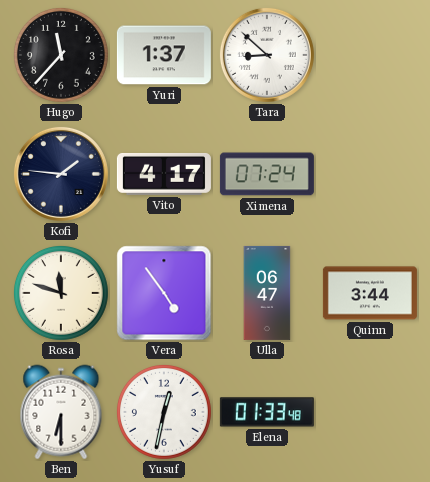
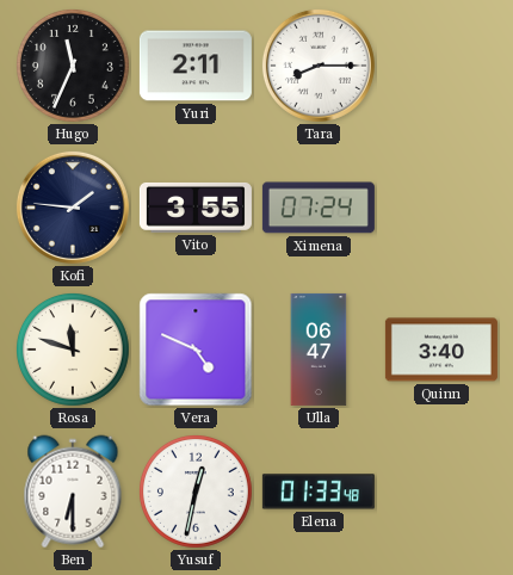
Hugo: 11:37 -> 11:34 (73, 66)
Yuri: 1:37 -> 2:11 (196, 66)
Tara: 8:52 -> 8:15 (319, 66)
Vito: 4:17 -> 3:55 (196, 208)
Vera: 4:54 -> 4:49 (196, 350)
Quinn: 3:44 -> 3:40 (441, 350)
